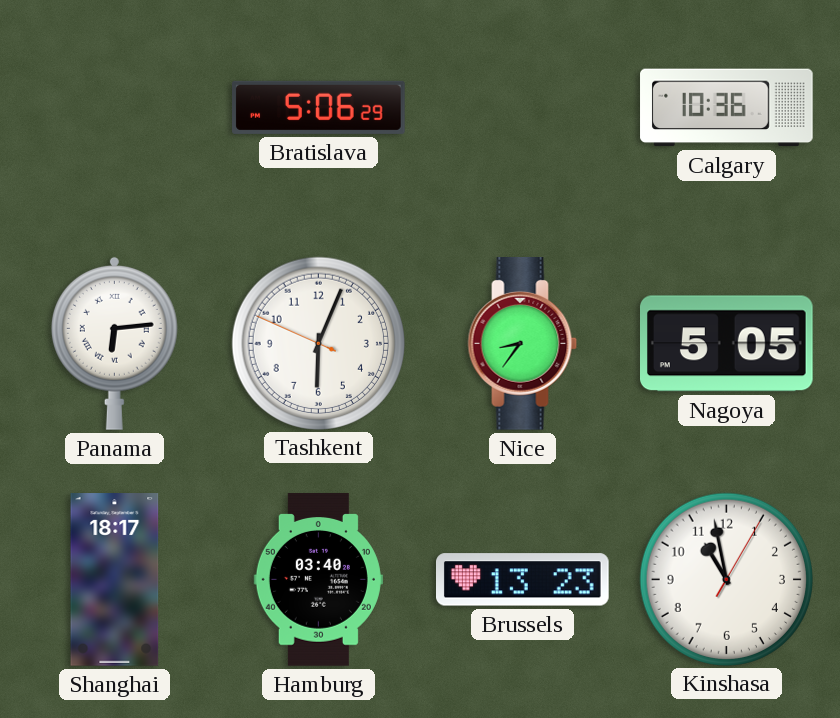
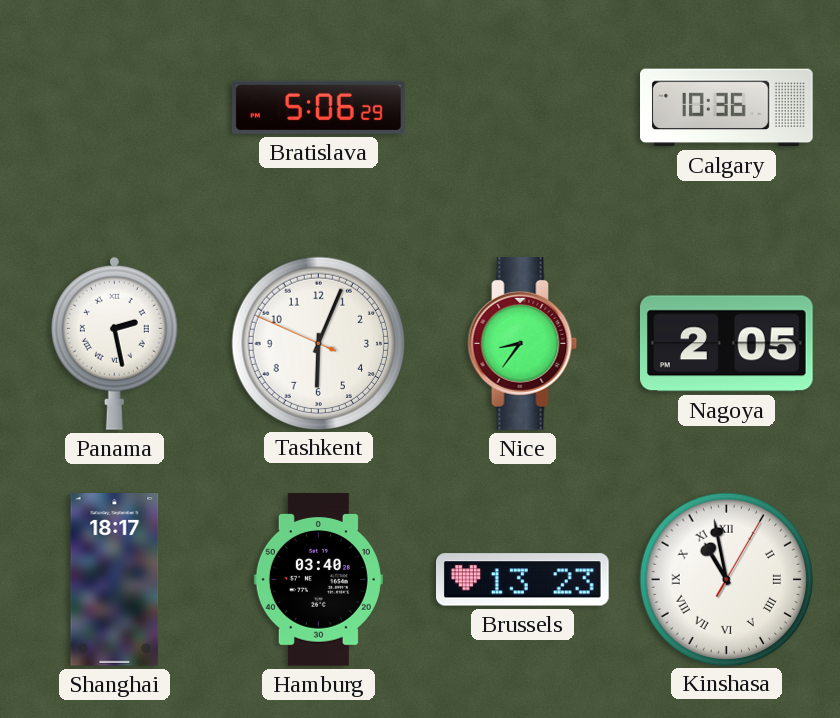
Panama: 6:14 -> 2:28 (114, 343)
Nagoya: 5:05 -> 2:05 (727, 344)
Kinshasa numerals: Arabic -> Roman (726, 579)
